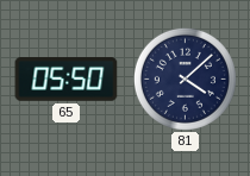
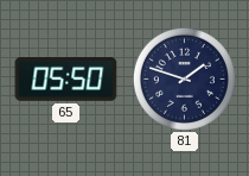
81: 4:08 -> 1:48 (184, 78)
